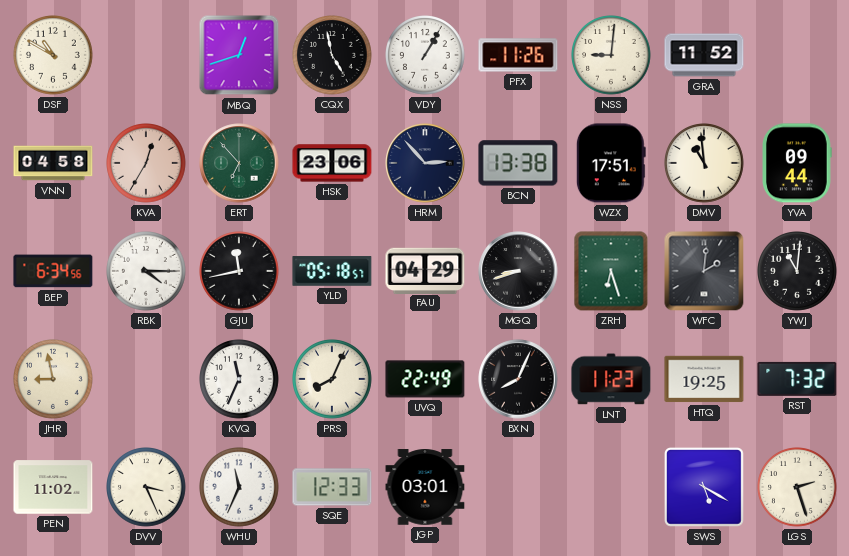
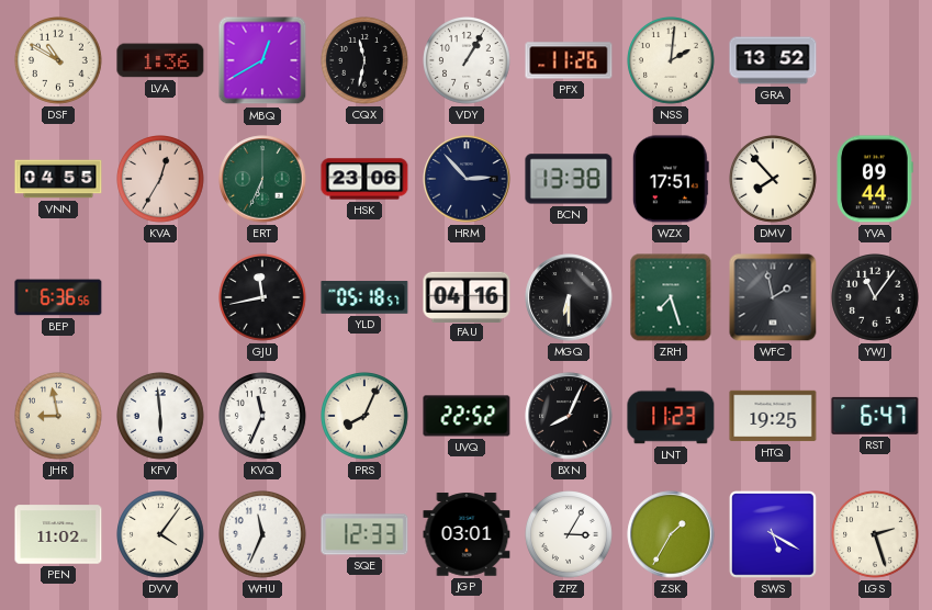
LVA: none -> 1:36 (160, 60)
MBQ: 12:42 -> 12:40 (262, 60)
CQX: 4:58 -> 11:32 (366, 61)
NSS: 9:01 -> 2:01 (672, 61)
GRA: 11:52 -> 13:52 (773, 60)
VNN: 04:58 -> 04:55 (58, 179)
ERT: 6:53 -> 6:34 (262, 179)
DMV: 10:59 -> 7:53 (774, 180)
BEP: 6:34 -> 6:36 (58, 297)
RBK: 4:15 -> none (147, 272)
FAU: 04:29 -> 04:16 (467, 296)
MGQ: 8:42 -> 6:30 (569, 297)
ZRH: 6:27 -> 7:27 (671, 297)
WFC: 2:01 -> 1:58 (773, 297)
YWJ: 11:01 -> 11:06 (876, 298)
KFV: none -> 5:59 (161, 417)
UVQ: 22:49 -> 22:52 (467, 416)
RST: 7:32 -> 6:47 (875, 416)
DVV: 3:26 -> 4:06 (161, 535)
ZPZ: none -> 3:05 (570, 535)
ZSK: none -> 1:35 (671, 534)
